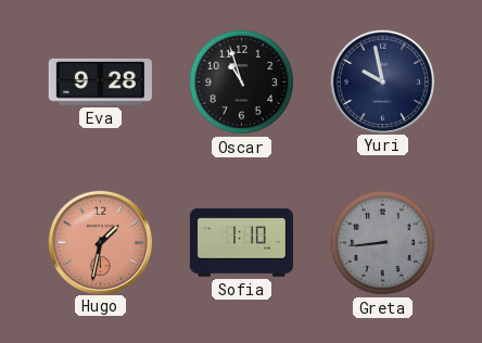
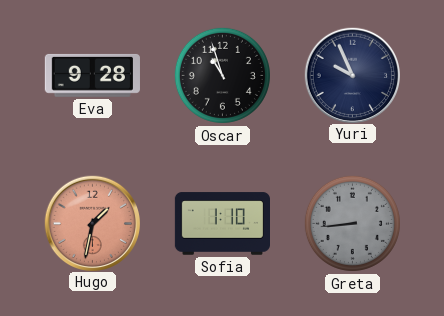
Yuri: 9:58 -> 9:56 (352, 75)
